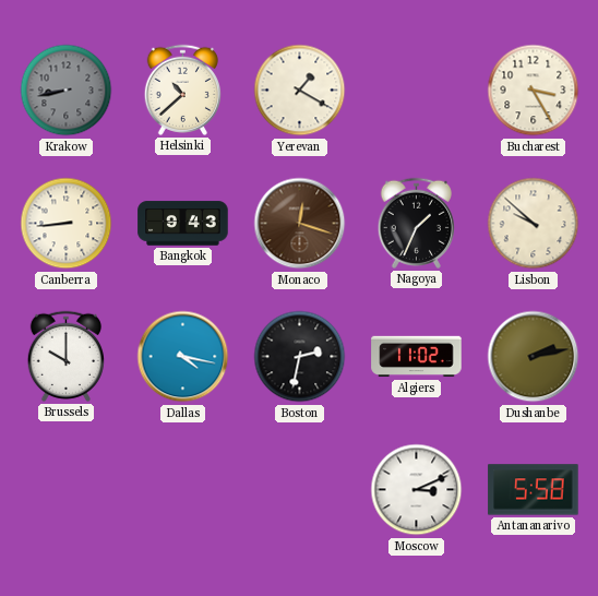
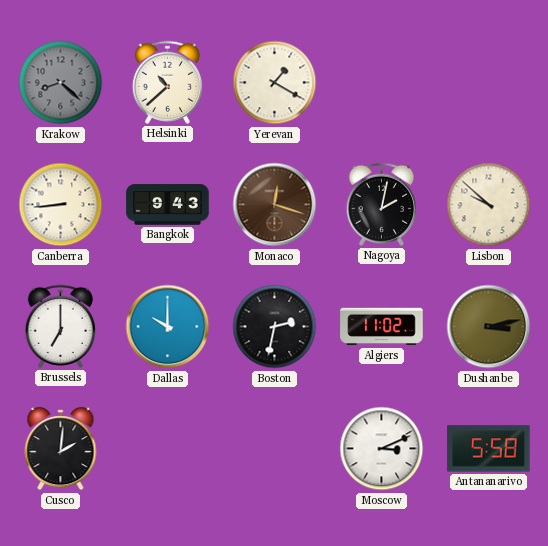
Krakow: 8:43 -> 8:22 (61, 83)
Bucharest: 3:25 -> none (534, 91)
Nagoya: 1:34 -> 2:02 (381, 204)
Brussels: 10:00 -> 7:00 (60, 326)
Dallas: 4:17 -> 10:00 (168, 327)
Dushanbe: 2:13 -> 3:13 (489, 327)
Cusco: none -> 2:01 (61, 449)
